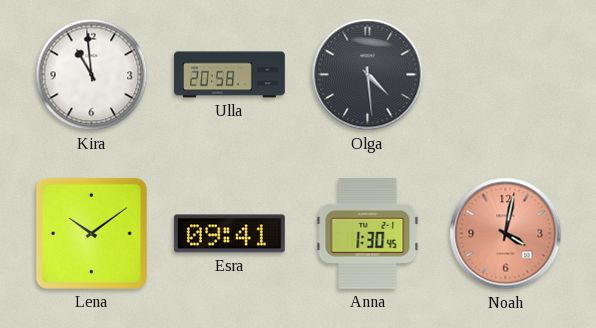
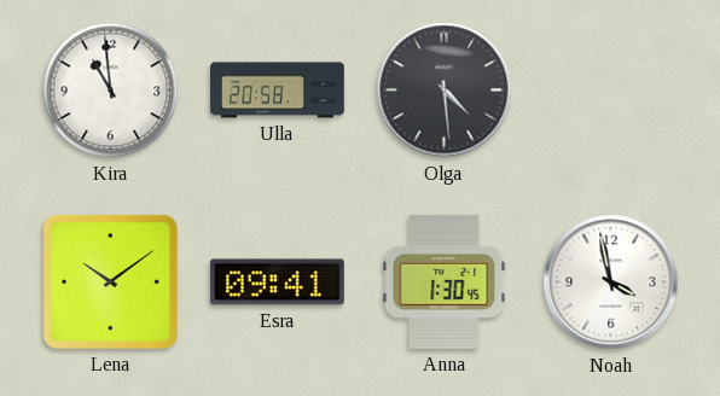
Noah: 4:02 -> 3:58 (611, 283)
Noah dial: salmon -> white (611, 283)
